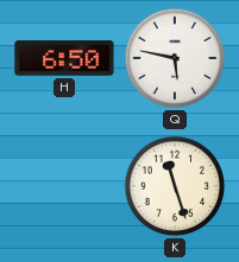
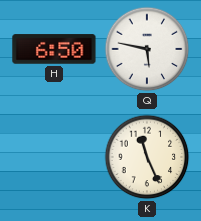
K: 11:27 -> 11:26 (147, 157)
